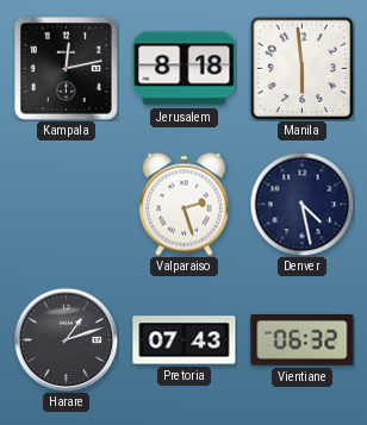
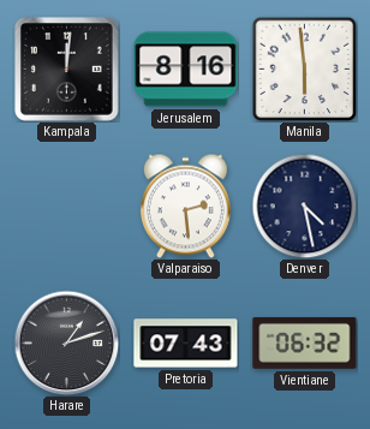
Kampala: 12:13 -> 12:01 (67, 70)
Jerusalem: 8:18 -> 8:16 (186, 70)
Valparaiso: 2:27 -> 2:29 (185, 205)
